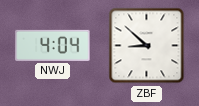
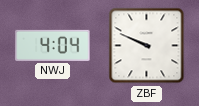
ZBF: 8:52 -> 9:49 (147, 46)
